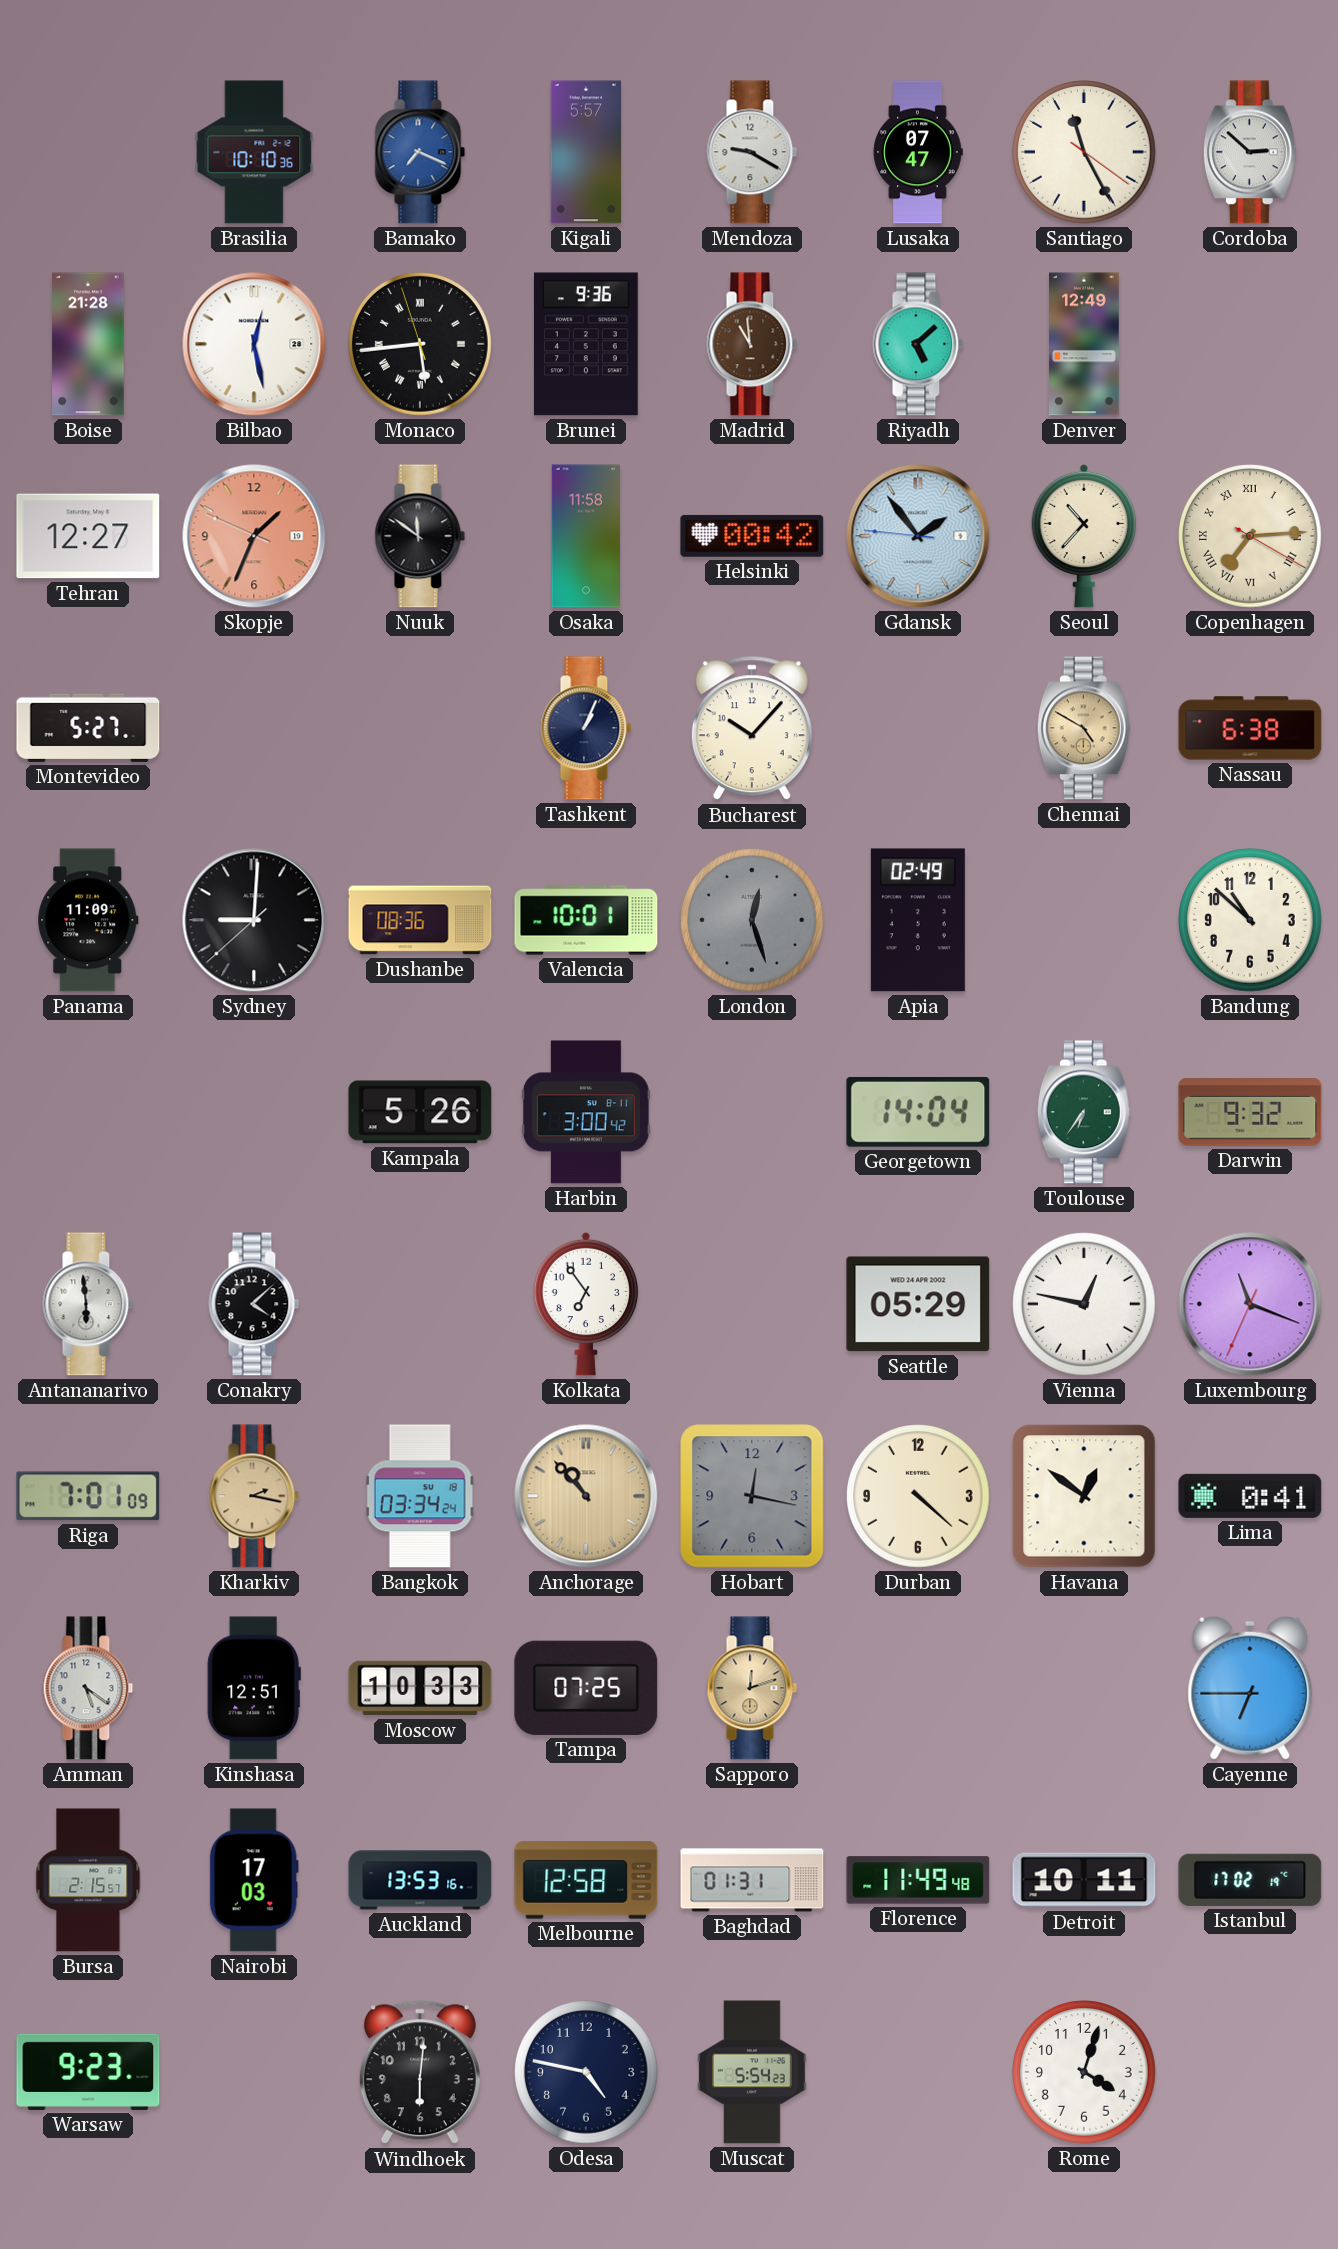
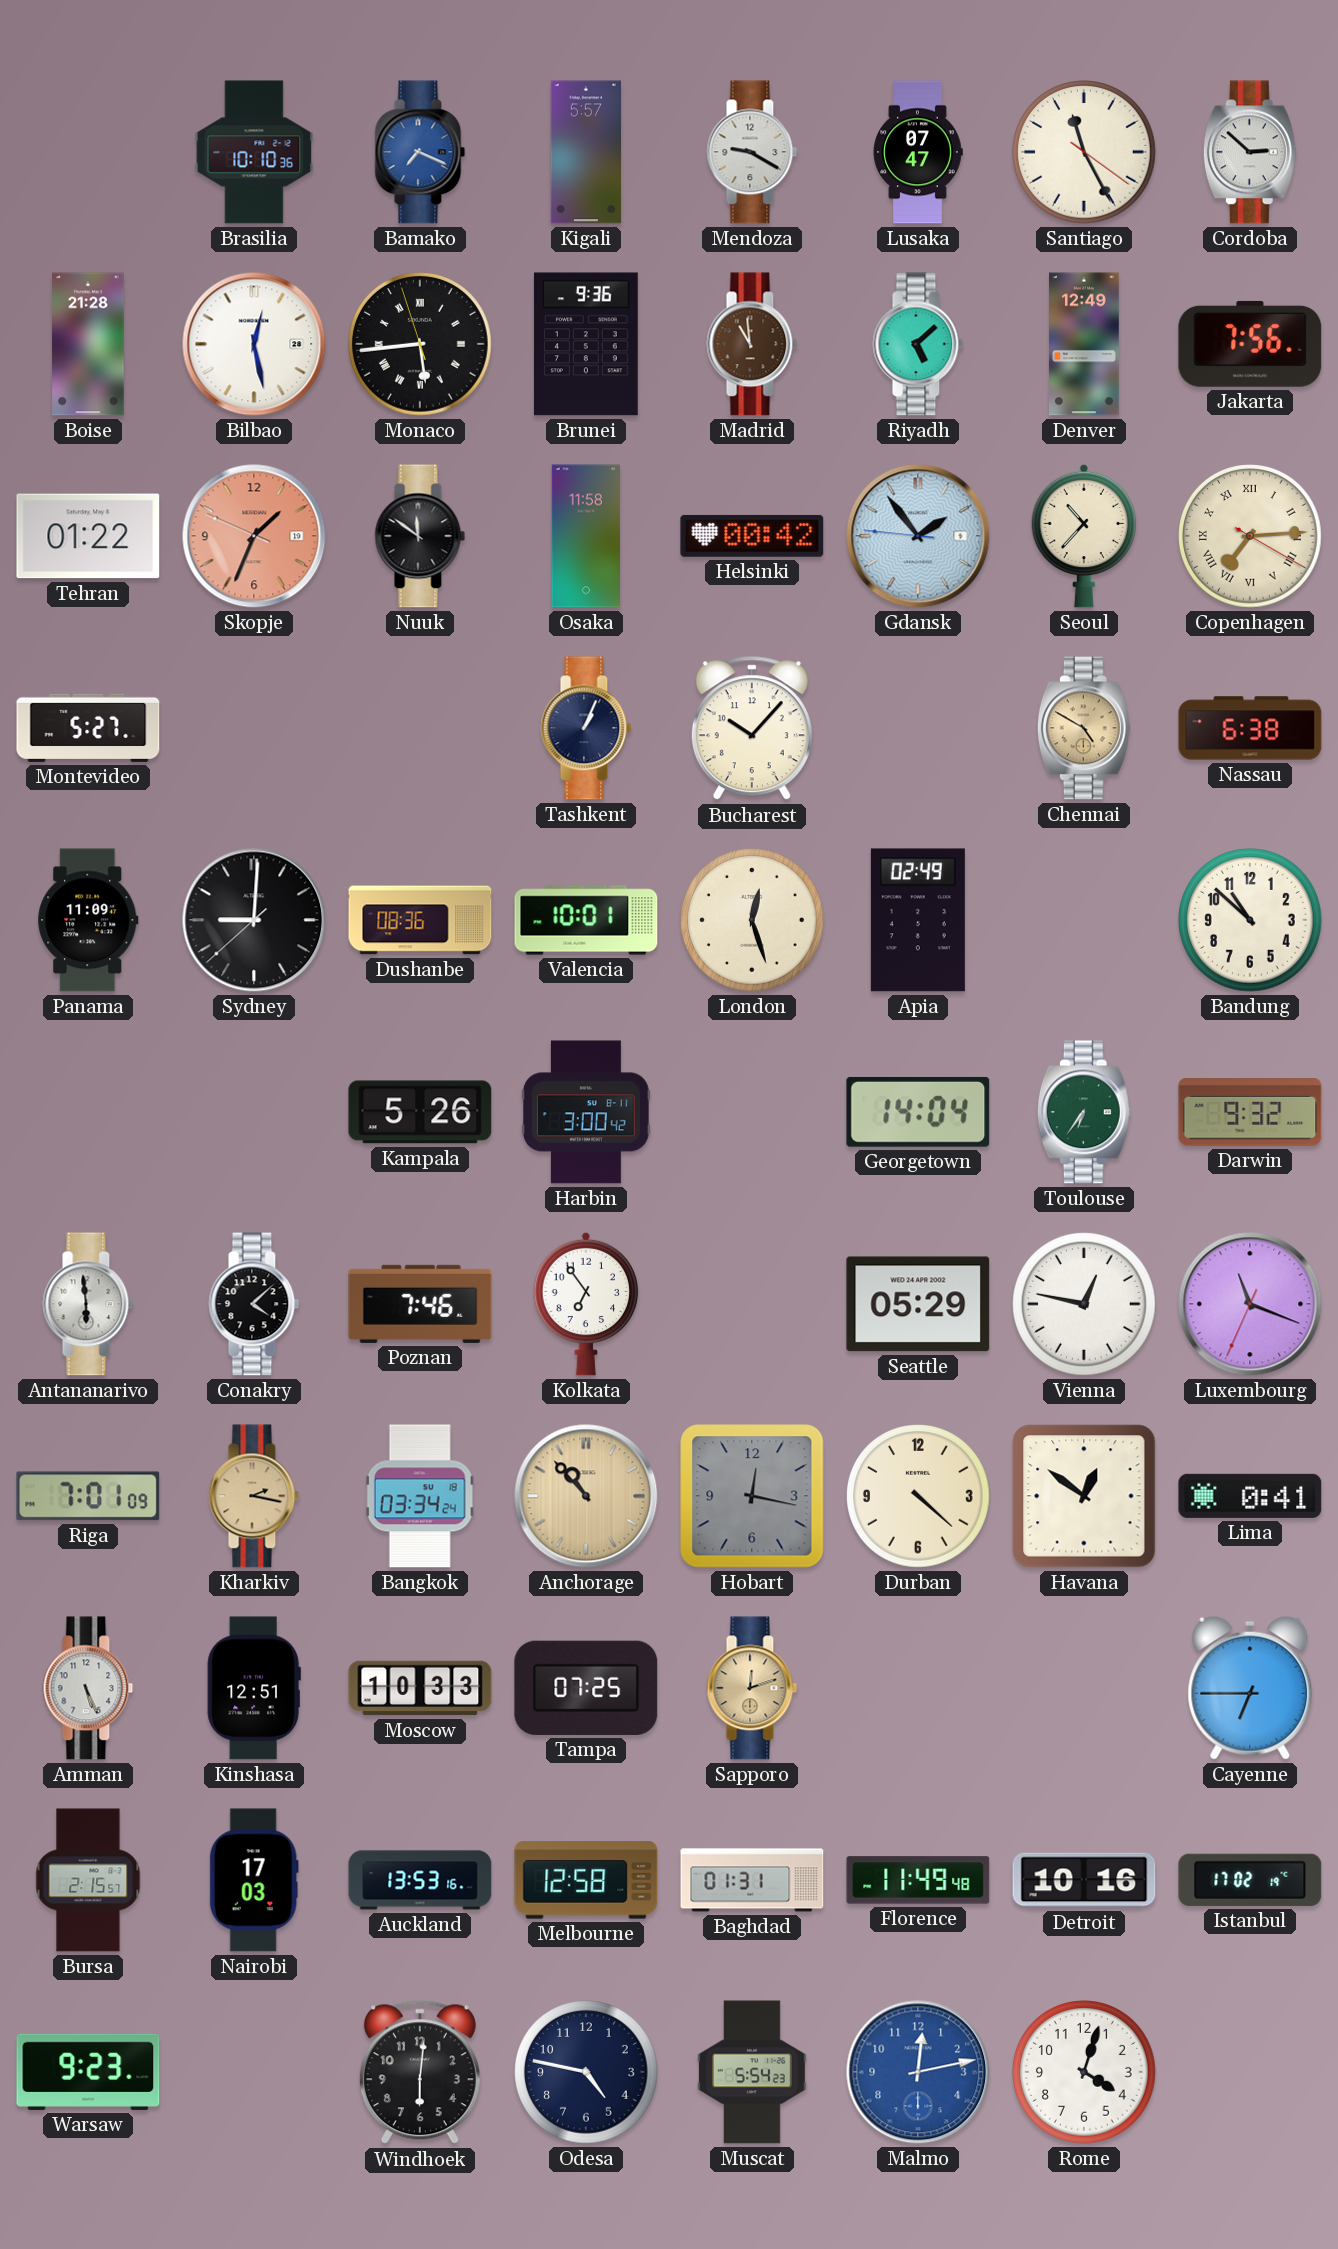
Jakarta: none -> 7:56 (1250, 344)
Tehran: 12:27 -> 01:22 (88, 536)
London dial: grey -> cream (752, 920)
Poznan: none -> 7:46 (420, 1304)
Amman: 5:21 -> 5:26 (88, 1688)
Detroit: 10:11 -> 10:16 (1084, 1880)
Malmo: none -> 12:13 (918, 2072)
